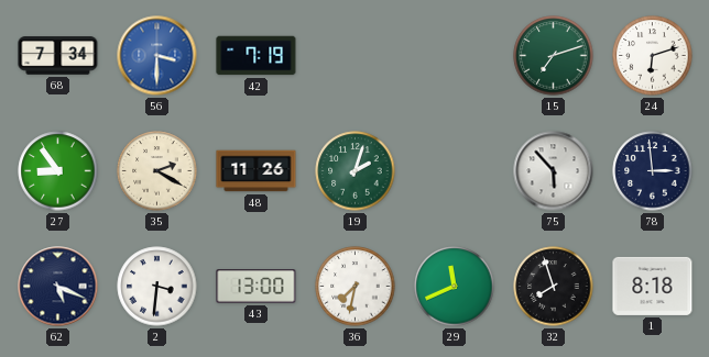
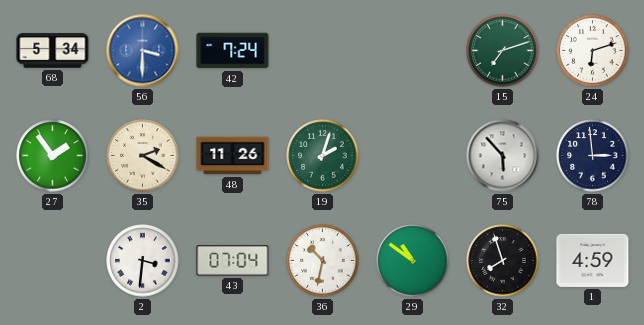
68: 7:34 -> 5:34 (53, 51)
42: 7:19 -> 7:24 (233, 51)
27: 8:54 -> 1:54 (53, 156)
62: 5:19 -> none (58, 287)
43: 13:00 -> 07:04 (233, 261)
36: 7:32 -> 10:32 (323, 261)
29: 11:41 -> 10:51 (413, 261)
1: 8:18 -> 4:59 (593, 260)
